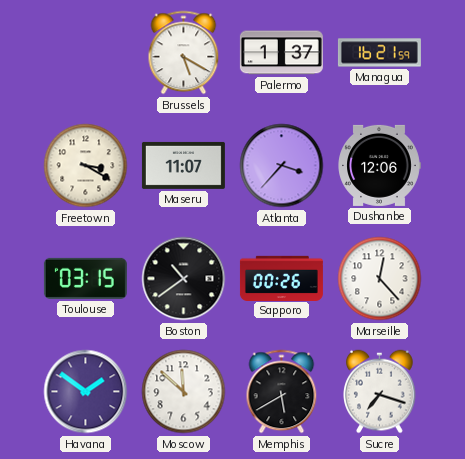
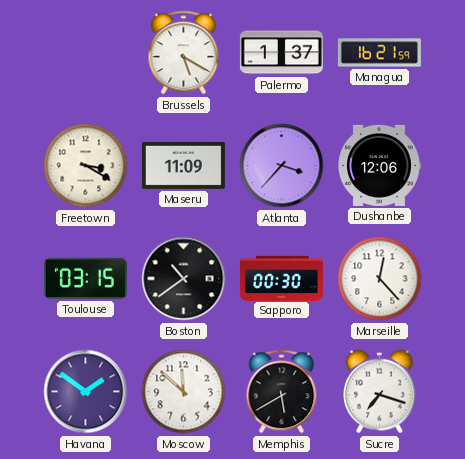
Maseru: 11:07 -> 11:09 (183, 165)
Sapporo: 00:26 -> 00:30 (281, 278)
